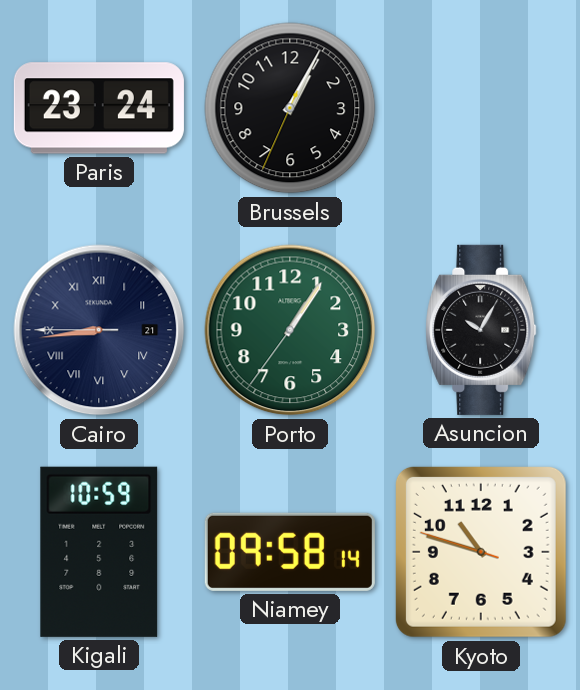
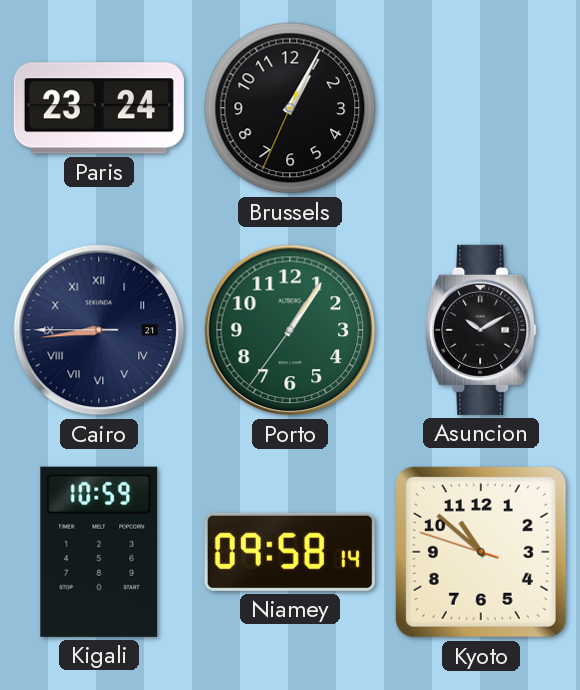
Asuncion: 10:05 -> 10:10 (481, 330)
Kyoto: 10:47 -> 10:51 (481, 552)
